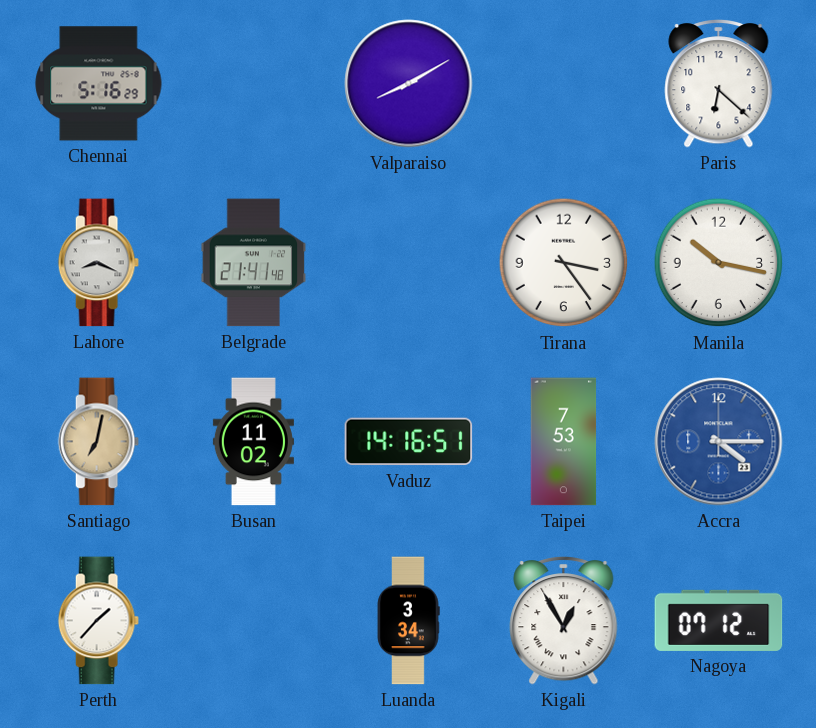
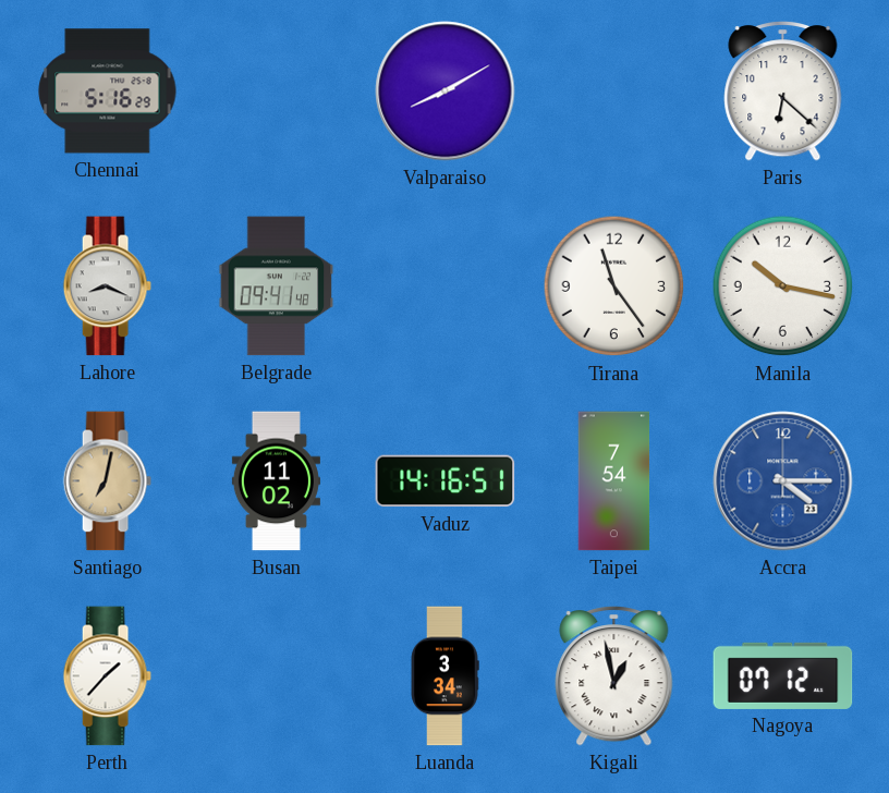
Belgrade: 21:41 -> 09:41 (277, 286)
Tirana: 3:24 -> 11:24 (614, 286)
Taipei: 7:53 -> 7:54 (614, 481)
Kigali: 12:55 -> 12:58 (614, 676)
